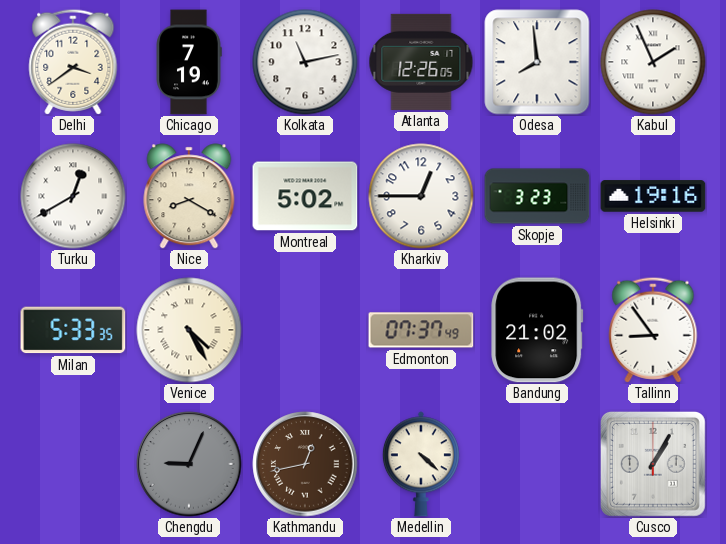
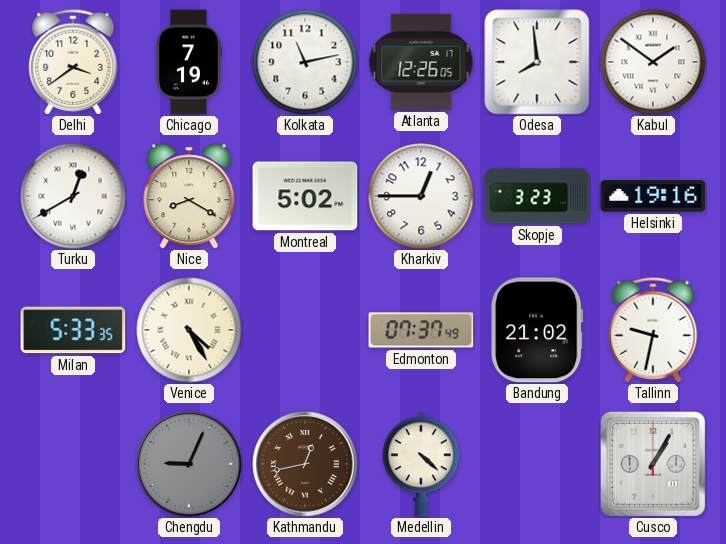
Kabul: 1:56 -> 1:51 (653, 62)
Tallinn: 8:54 -> 9:32 (653, 330)
